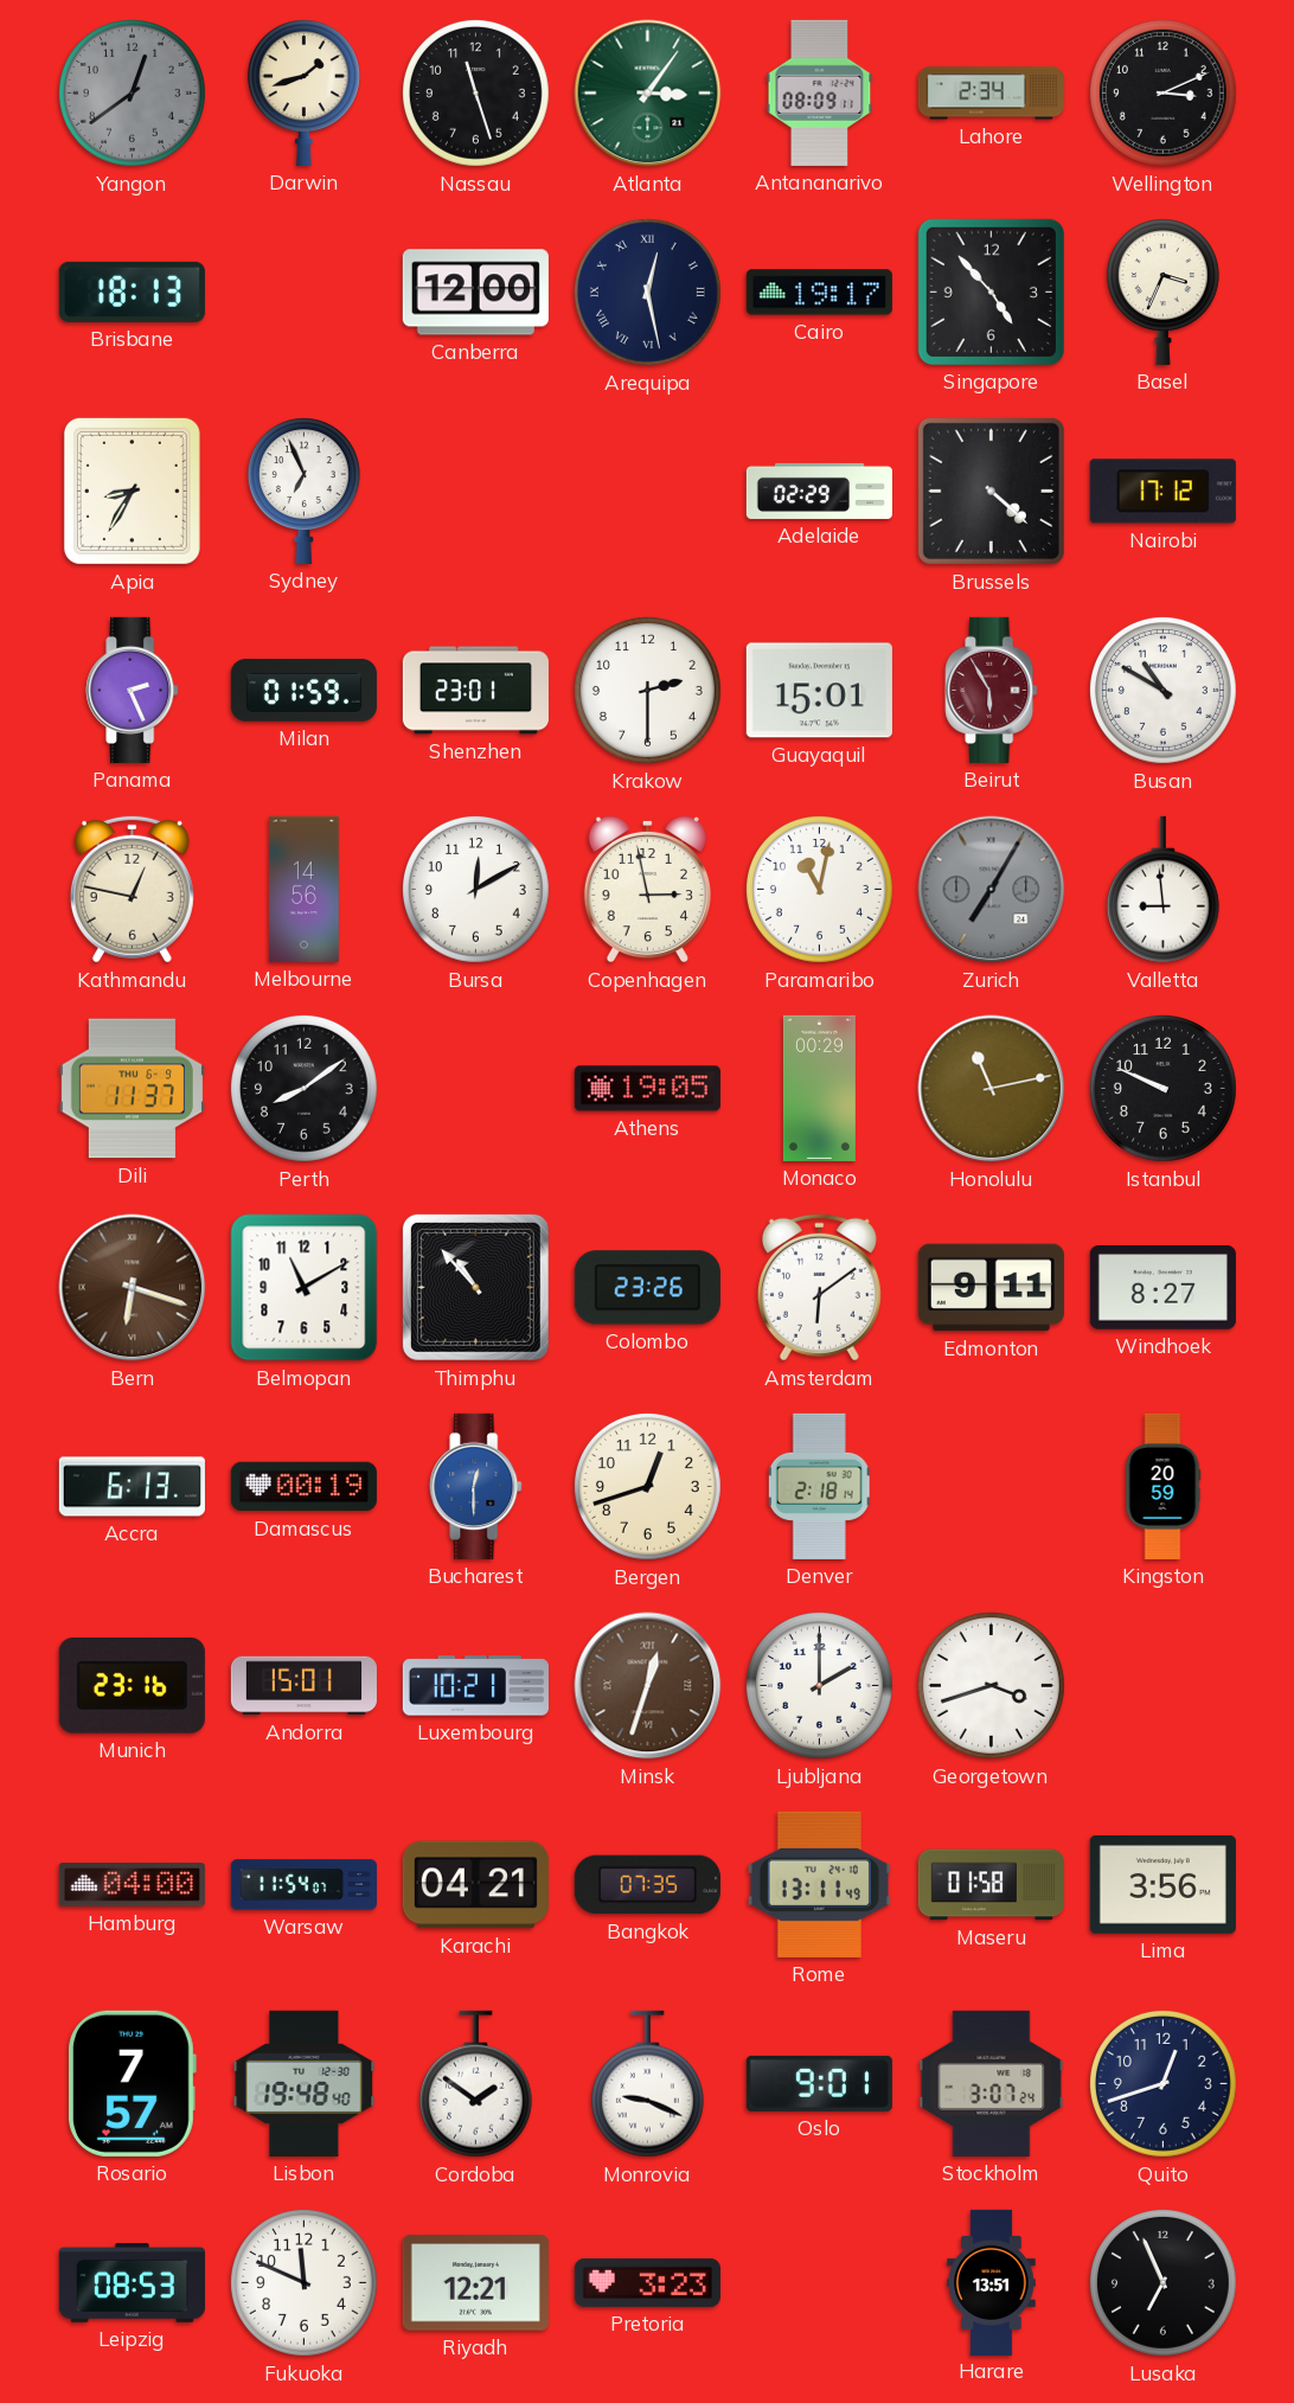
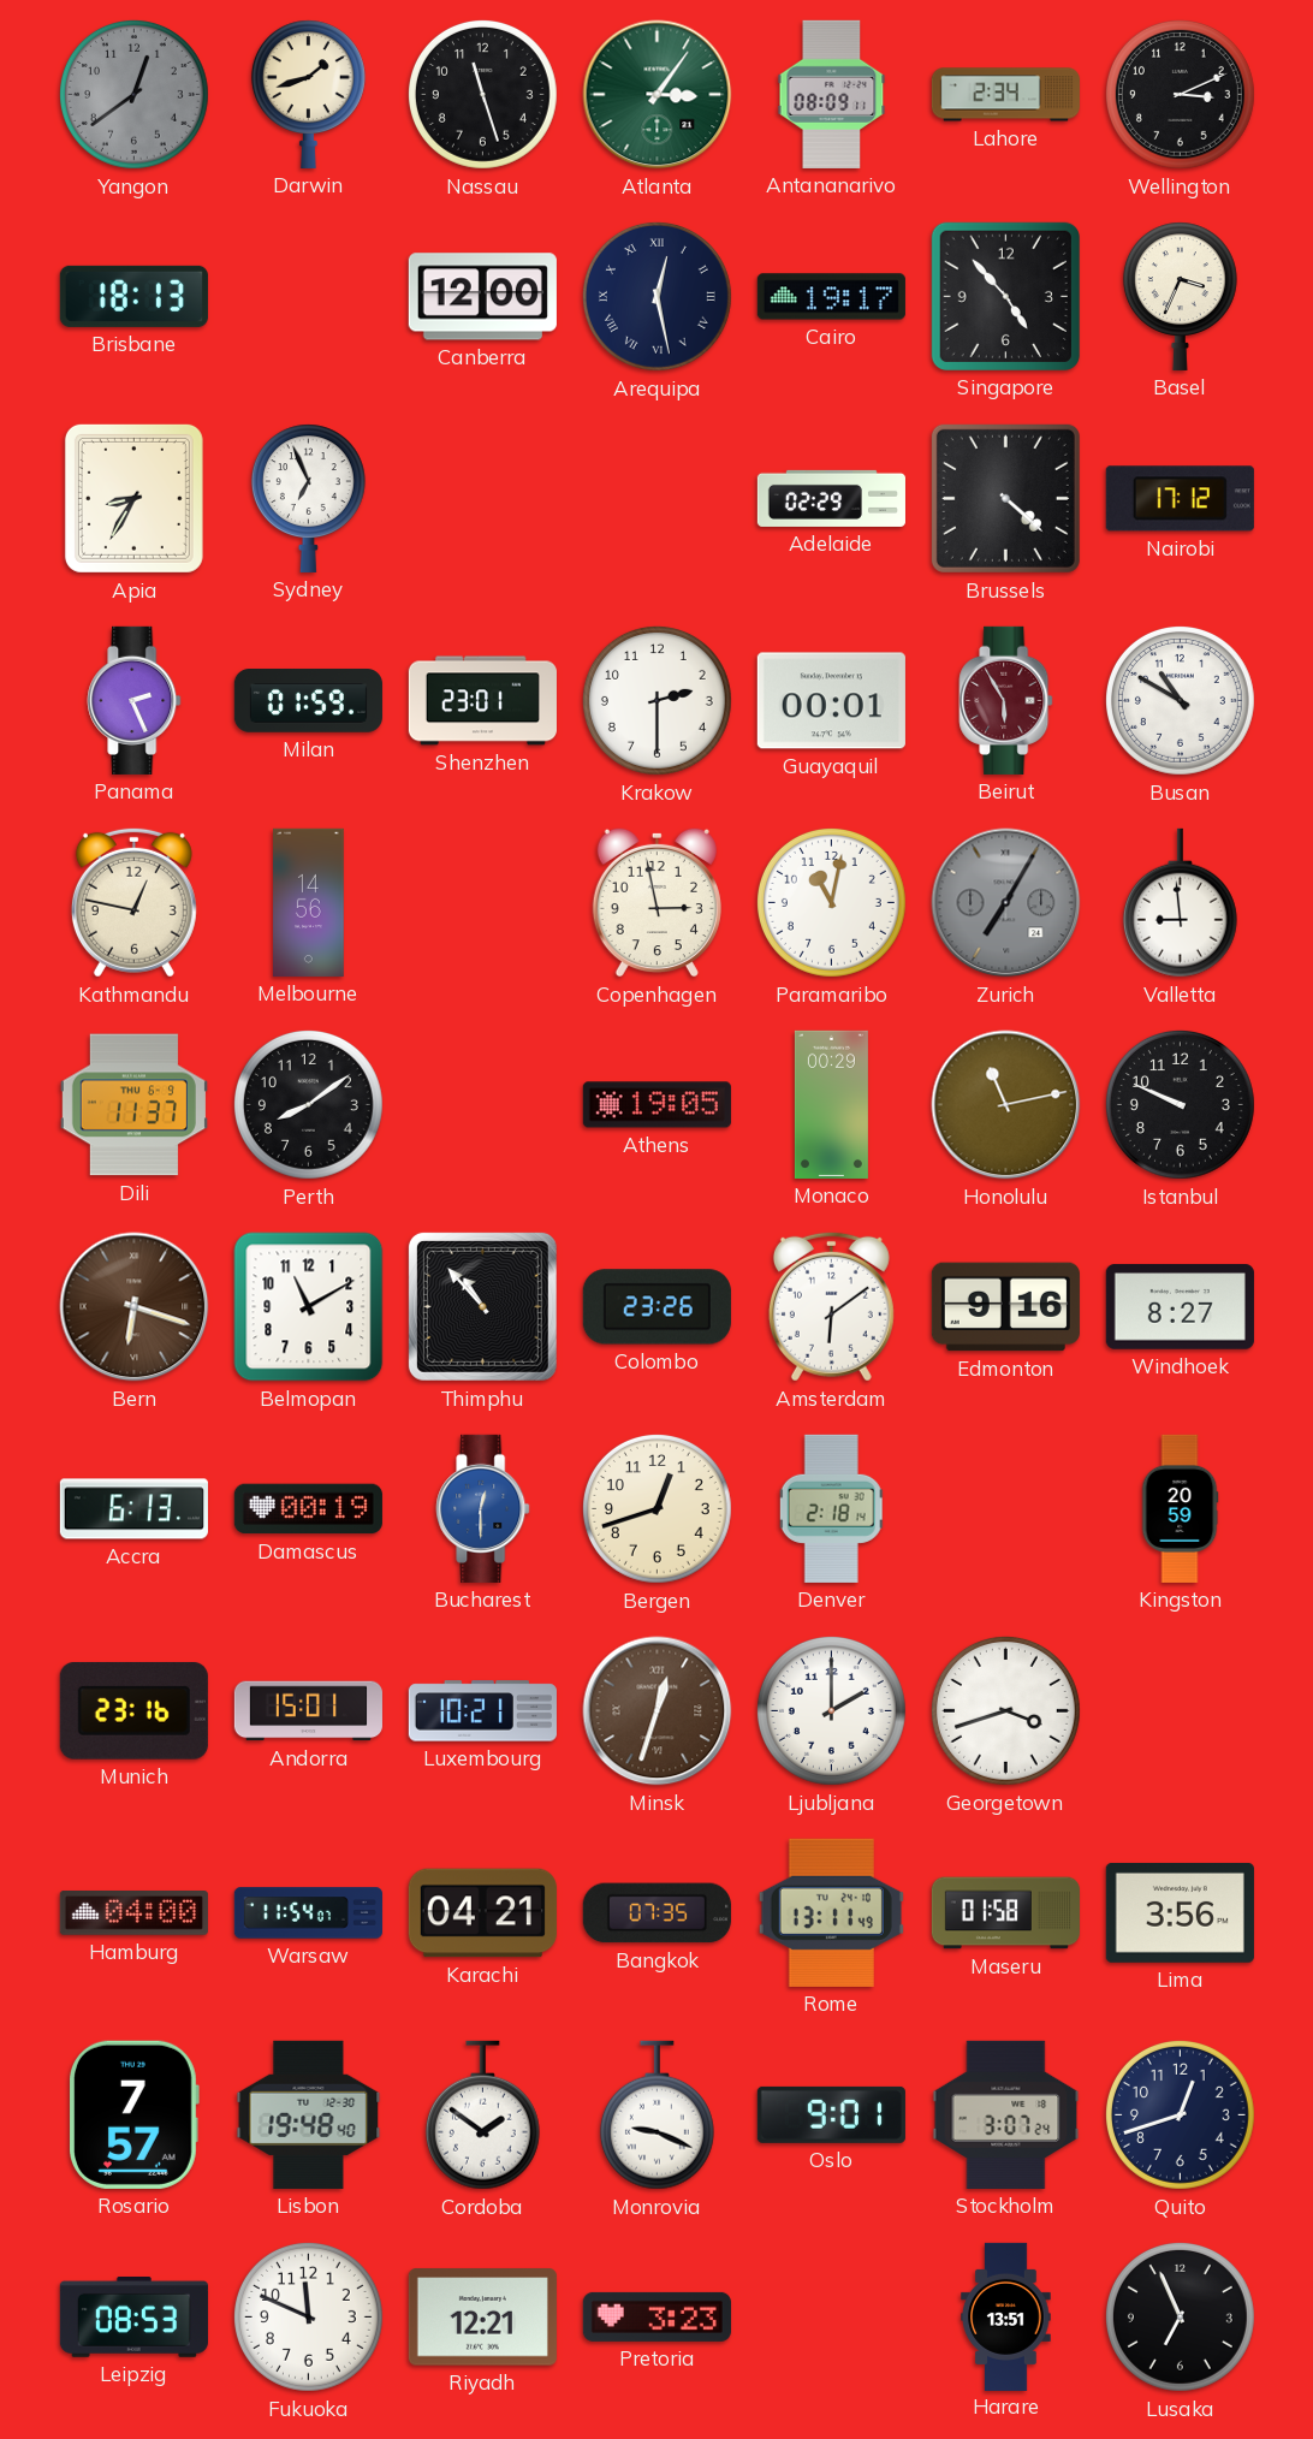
Guayaquil: 15:01 -> 00:01 (831, 701)
Bursa: 12:10 -> none (475, 889)
Edmonton: 9:11 -> 9:16 (1005, 1307)
